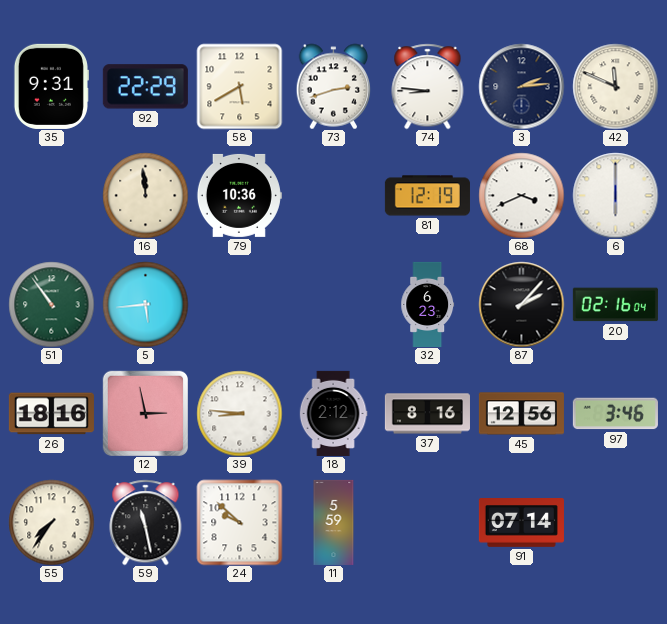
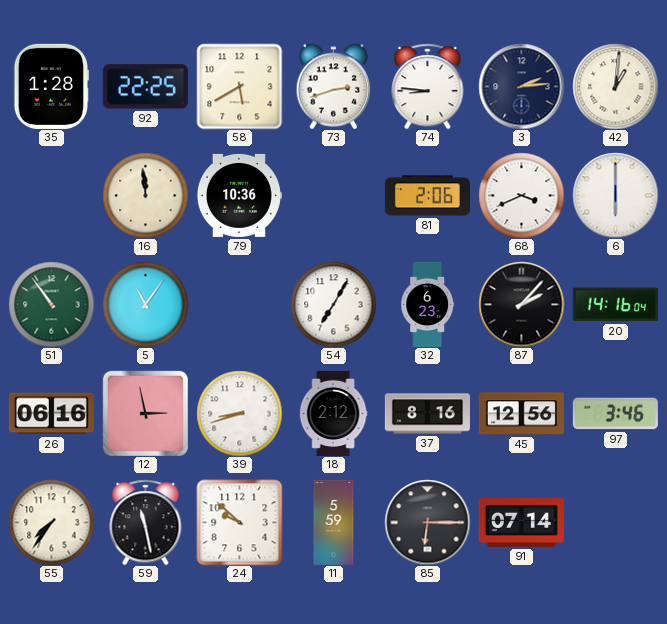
35: 9:31 -> 1:28 (51, 86)
92: 22:29 -> 22:25 (145, 87)
42: 11:49 -> 1:01 (615, 86)
81: 12:19 -> 2:06 (427, 196)
5: 5:44 -> 11:06 (145, 304)
54: none -> 7:05 (333, 304)
20: 02:16 -> 14:16 (615, 305)
26: 18:16 -> 06:16 (51, 414)
39: 8:46 -> 8:42 (239, 413)
85: none -> 6:15 (427, 522)
